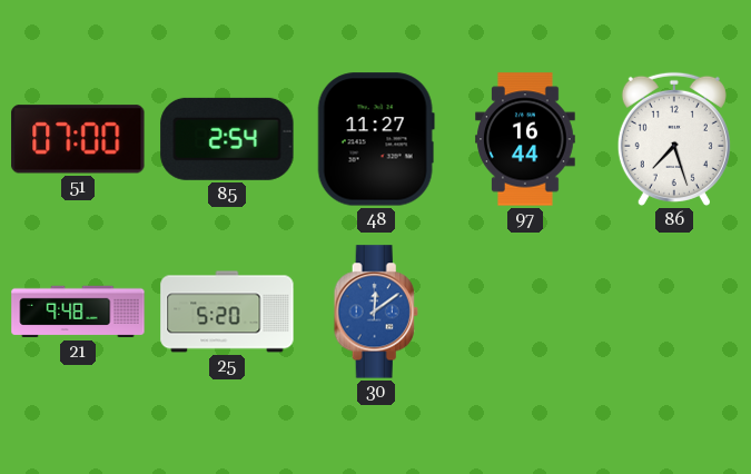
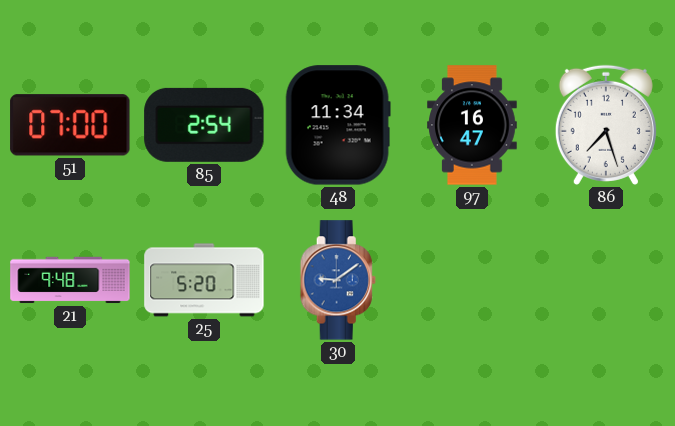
48: 11:27 -> 11:34 (338, 125)
97: 16:44 -> 16:47 (472, 125)
30: 12:09 -> 9:09 (338, 280)
